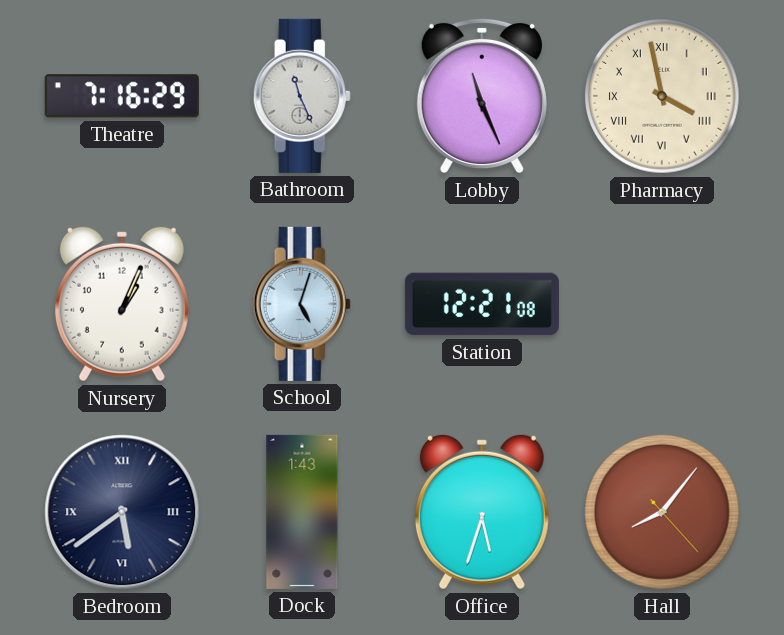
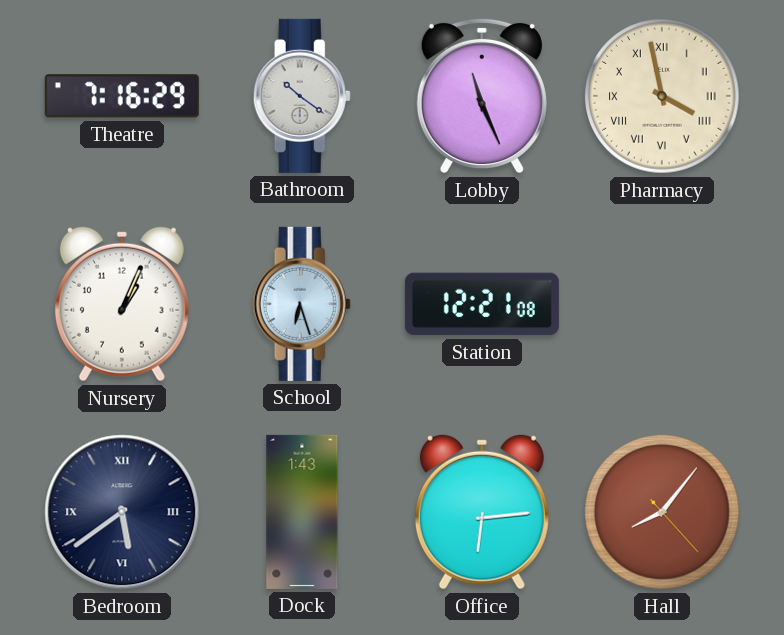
Bathroom: 11:26 -> 10:21 (302, 96)
School: 5:03 -> 6:27 (302, 304)
Office: 5:33 -> 6:14 (482, 512)
